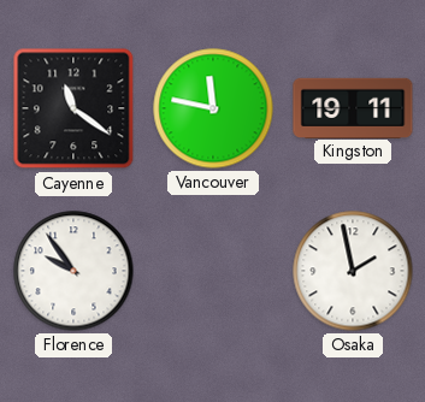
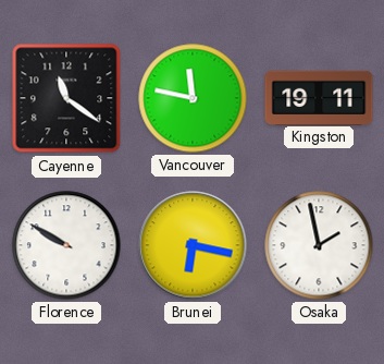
Florence: 9:54 -> 9:50 (66, 245)
Brunei: none -> 6:17 (193, 245)
